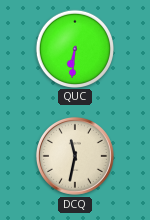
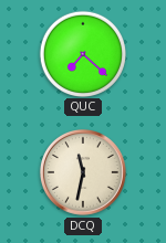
QUC: 6:31 -> 7:22 (82, 53)
